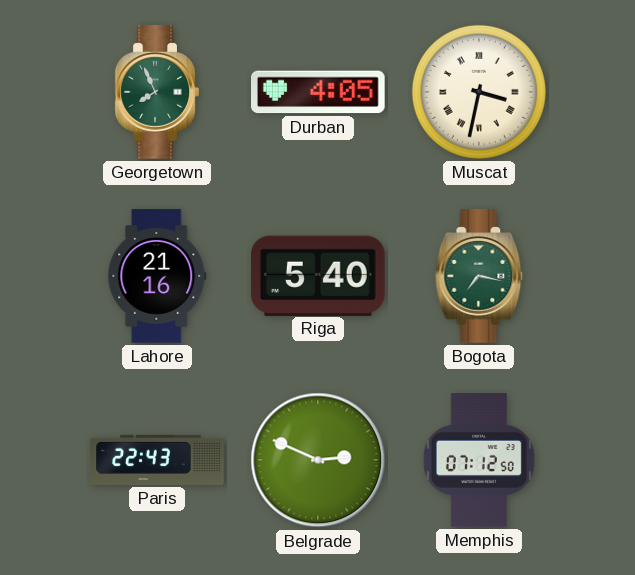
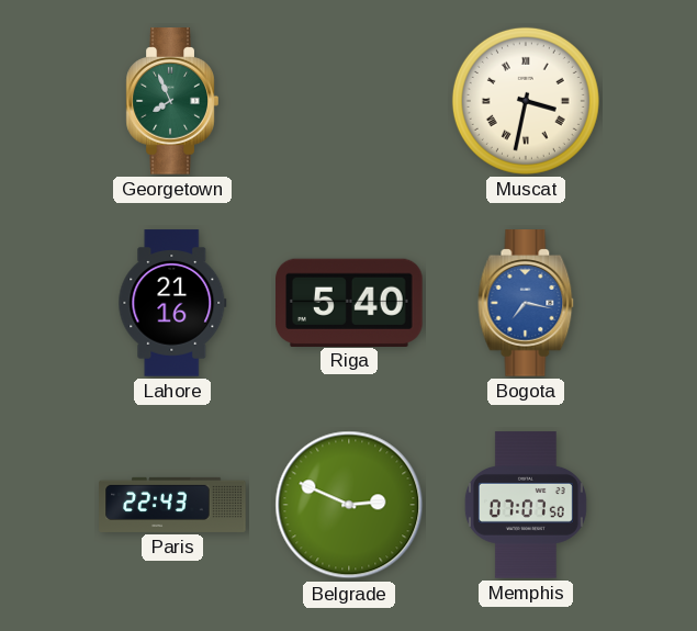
Durban: 4:05 -> none (319, 92)
Bogota dial: green -> blue (526, 303)
Memphis: 07:12 -> 07:07 (526, 505)
